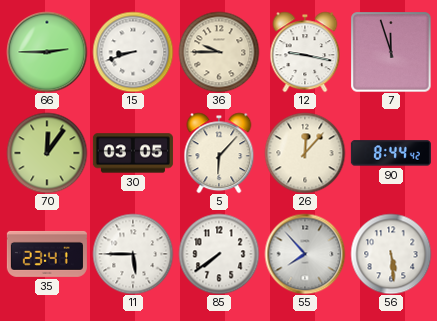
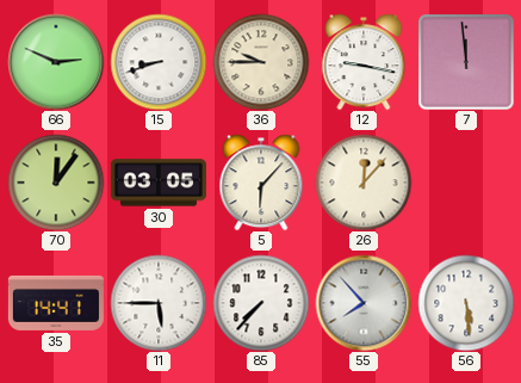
66: 2:45 -> 2:49 (56, 62)
7: 11:57 -> 11:59 (466, 62)
90: 8:44 -> none (391, 153)
35: 23:41 -> 14:41 (56, 303)
85: 7:39 -> 7:37 (261, 303)
